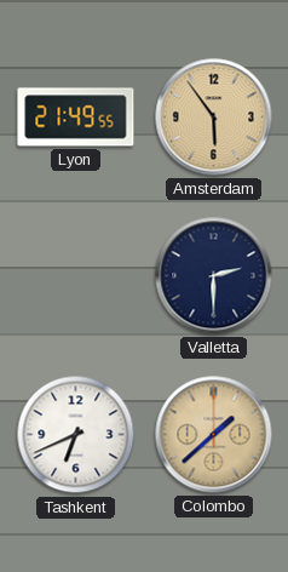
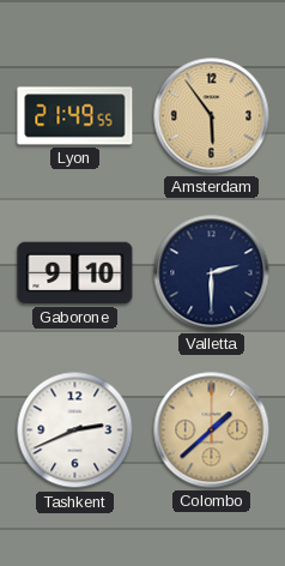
Gaborone: none -> 9:10 (75, 273)
Tashkent: 6:41 -> 2:41 (75, 430)
